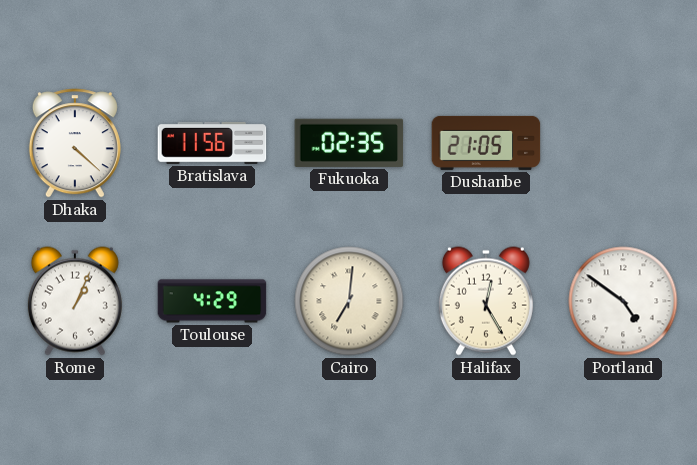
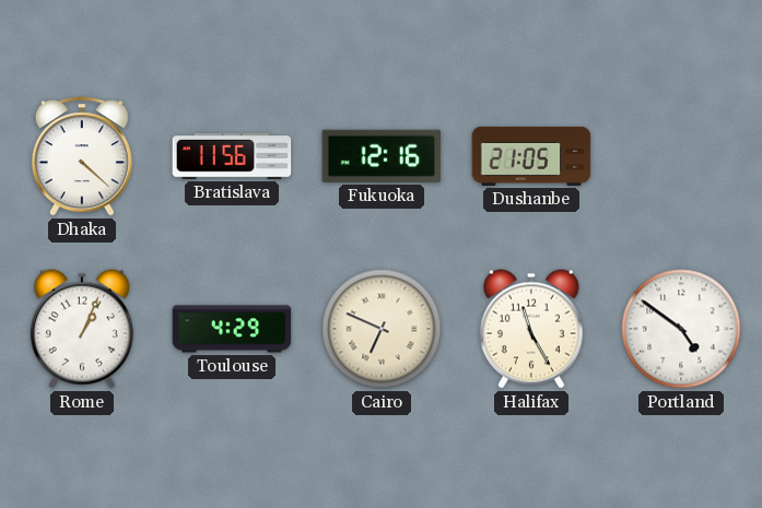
Fukuoka: 02:35 -> 12:16 (382, 156)
Cairo: 7:01 -> 6:49 (382, 329)
Halifax: 12:25 -> 11:25 (531, 329)
